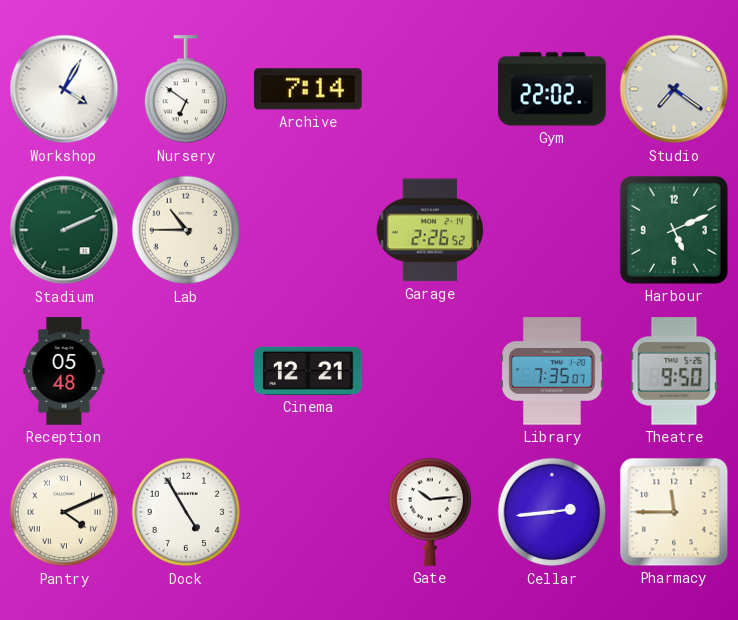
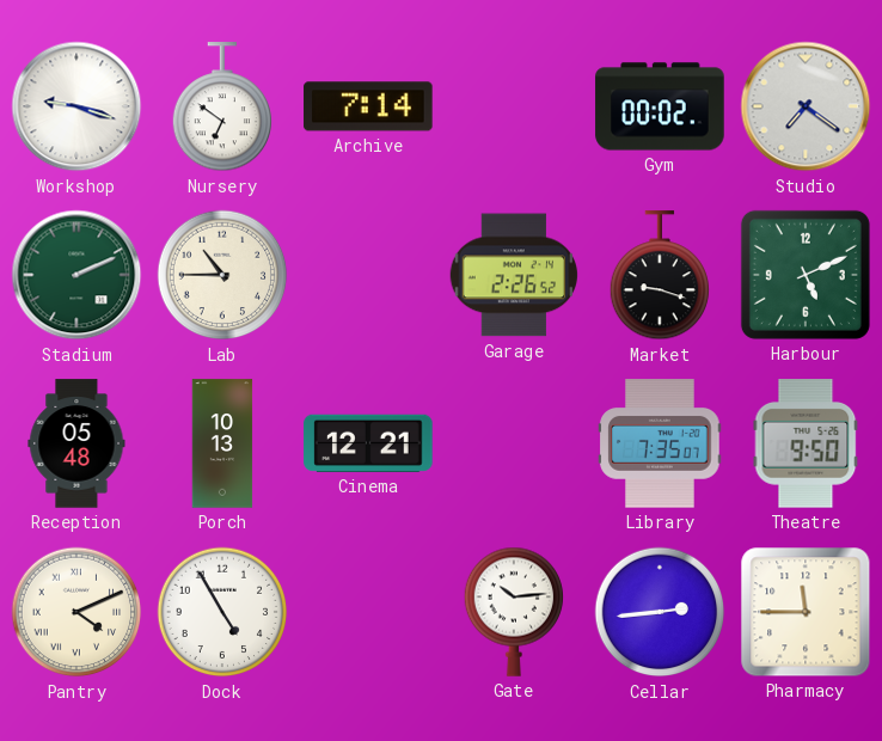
Workshop: 4:05 -> 9:18 (76, 106)
Gym: 22:02 -> 00:02 (660, 106)
Market: none -> 9:18 (659, 276)
Porch: none -> 10:13 (222, 443)
